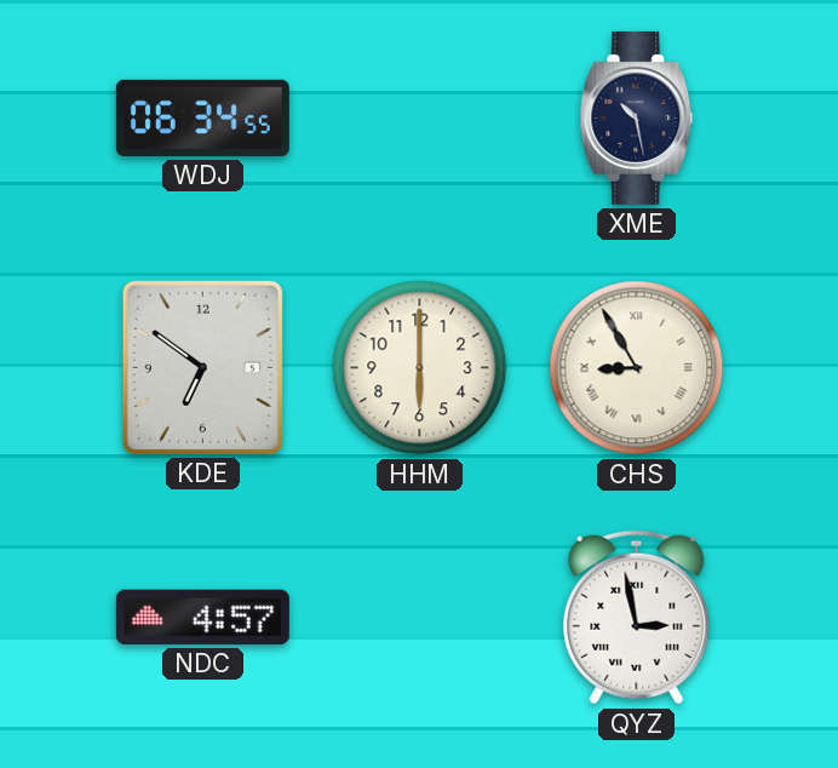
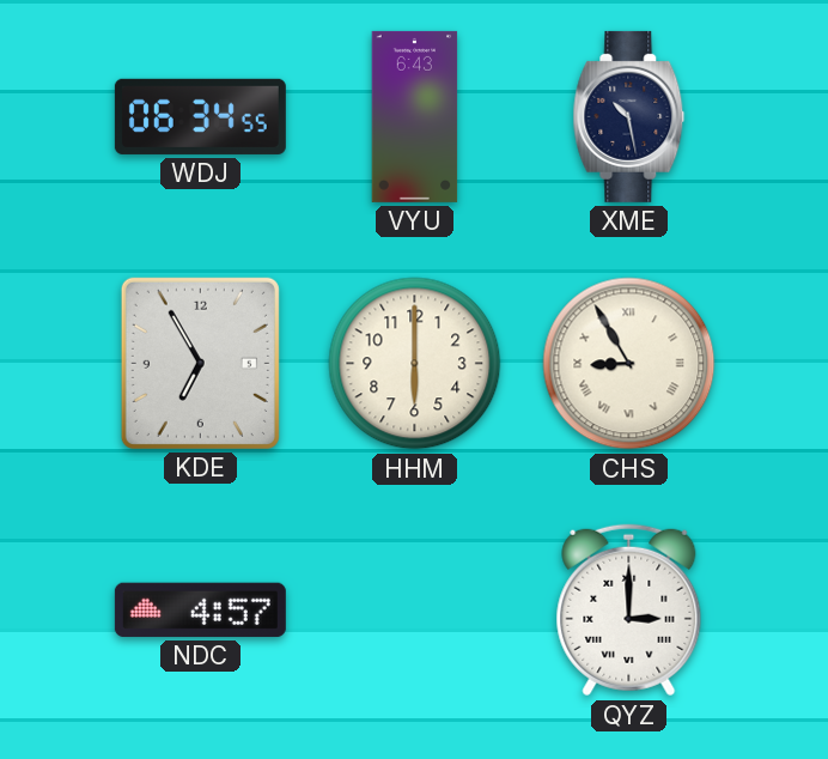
VYU: none -> 6:43 (415, 116)
KDE: 6:51 -> 6:55 (200, 363)
QYZ: 2:58 -> 3:00 (629, 611)
